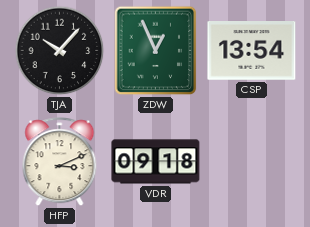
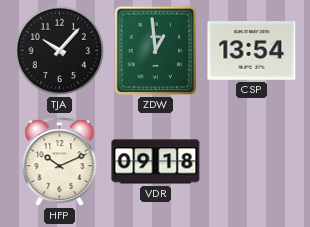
ZDW: 12:56 -> 12:59 (156, 51)
HFP: 3:11 -> 10:11 (60, 162)
